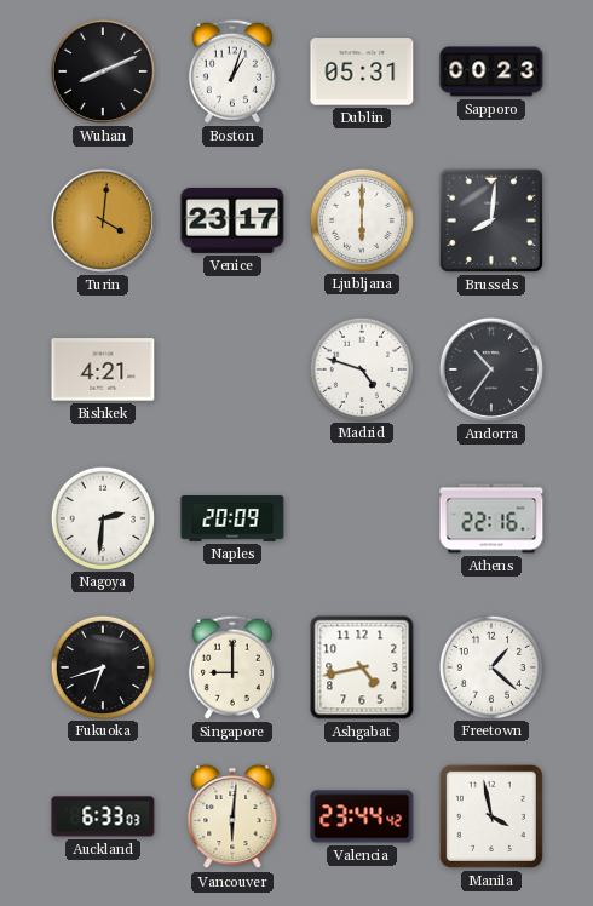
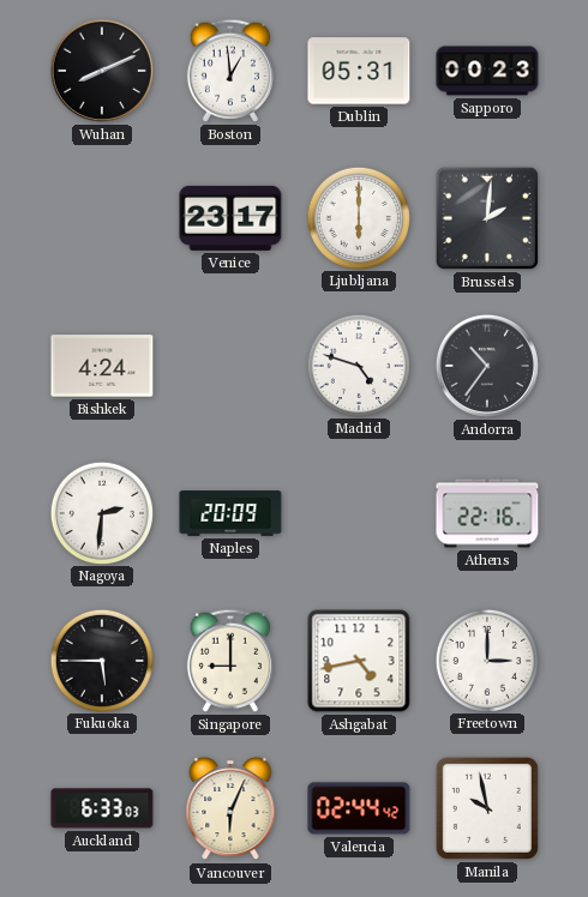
Boston: 1:03 -> 12:59 (230, 71)
Turin: 4:01 -> none (103, 220)
Brussels: 8:01 -> 2:01 (487, 218)
Bishkek: 4:21 -> 4:24 (102, 366)
Fukuoka: 6:42 -> 5:45 (101, 660)
Freetown: 1:22 -> 3:00 (486, 660)
Vancouver: 6:01 -> 6:04 (230, 808)
Valencia: 23:44 -> 02:44 (359, 808)
Manila: 3:58 -> 9:58 (487, 808)
